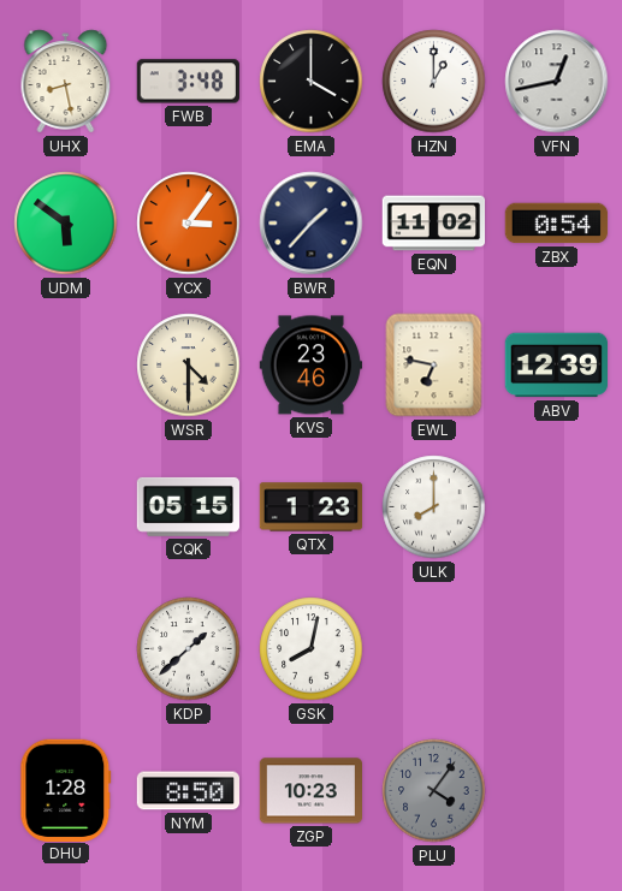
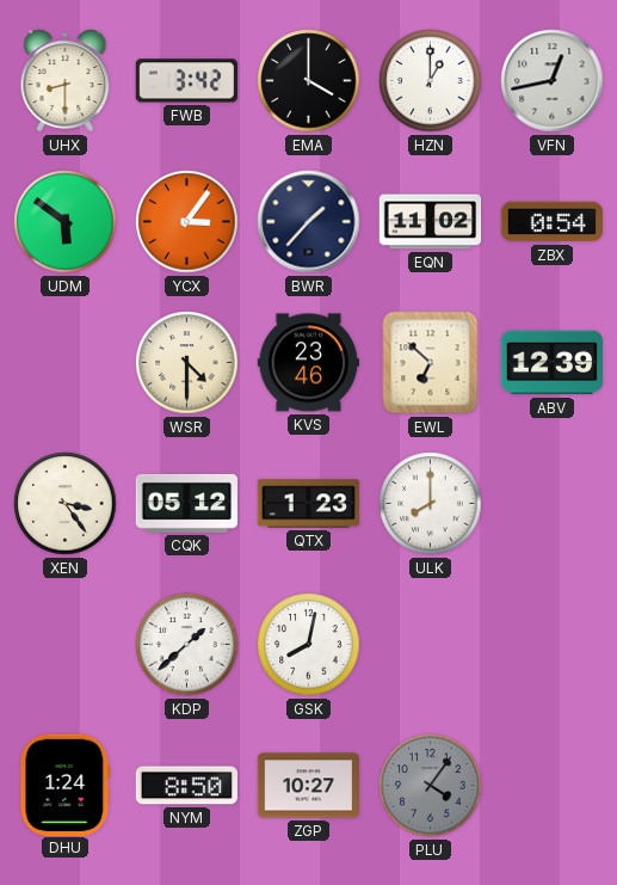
UHX: 8:28 -> 8:30 (66, 81)
FWB: 3:48 -> 3:42 (186, 81)
EWL: 6:47 -> 6:52 (431, 363)
XEN: none -> 3:24 (66, 504)
CQK: 05:15 -> 05:12 (187, 503)
DHU: 1:28 -> 1:24 (66, 785)
ZGP: 10:23 -> 10:27 (309, 786)
